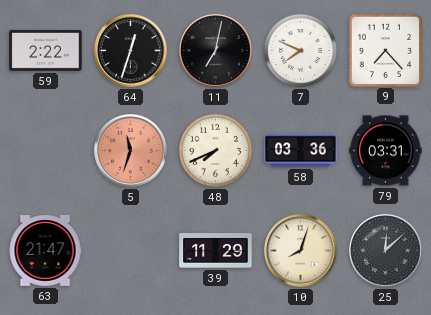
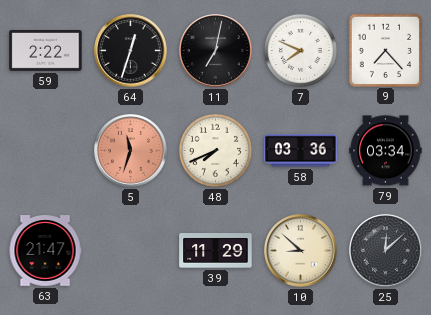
79: 03:31 -> 03:34 (386, 151)
10: 8:03 -> 8:52 (301, 251)
